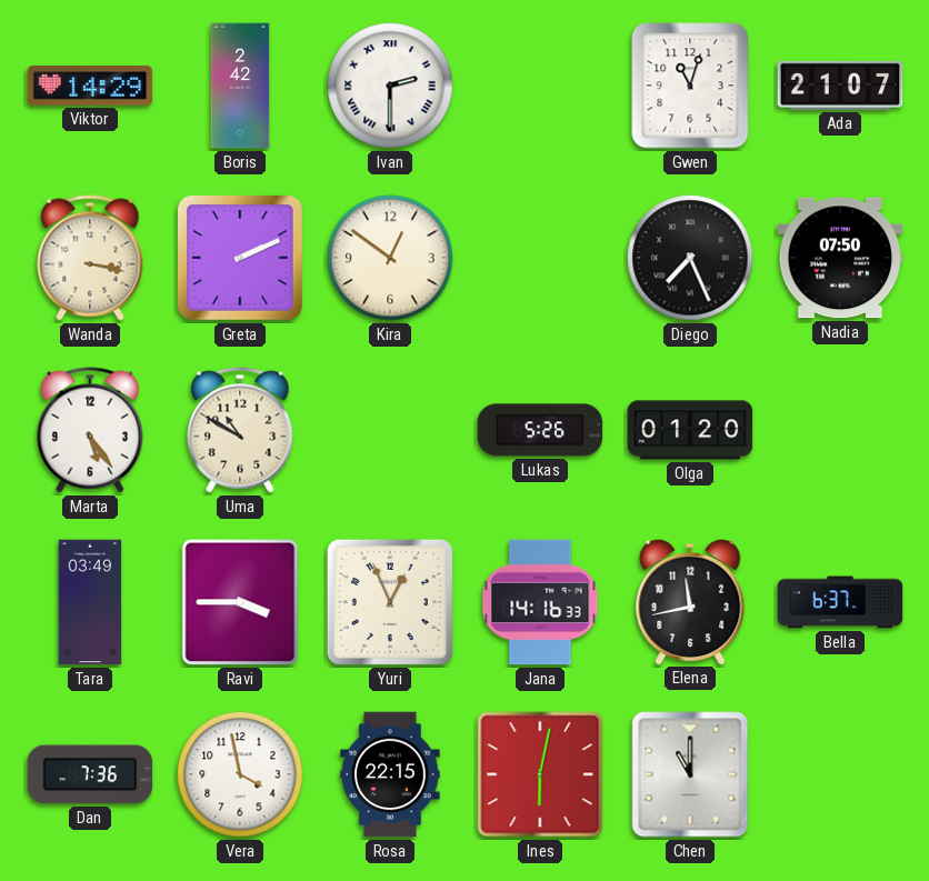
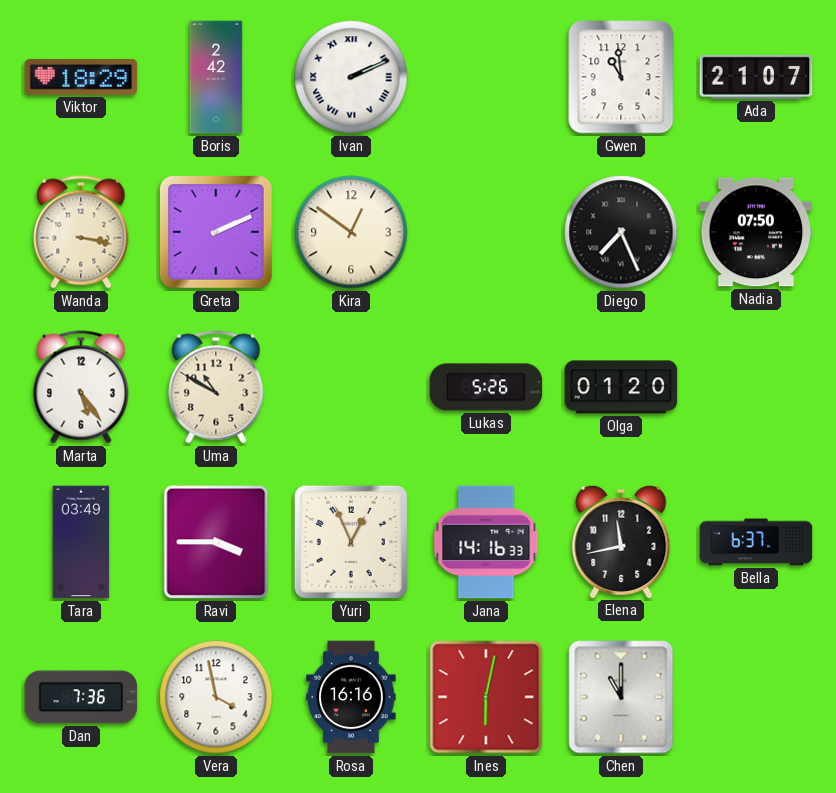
Viktor: 14:29 -> 18:29 (81, 78)
Ivan: 2:30 -> 2:11 (351, 77)
Gwen: 11:03 -> 10:59 (621, 77)
Rosa: 22:15 -> 16:16 (351, 697)
